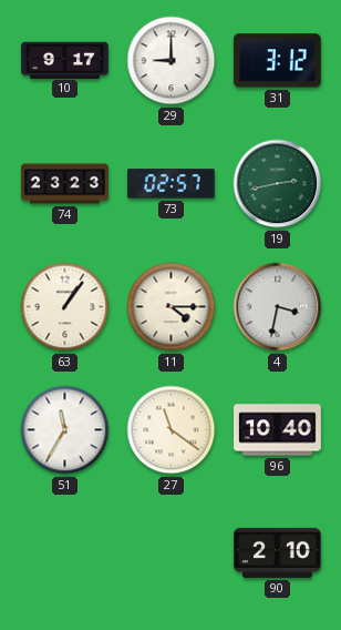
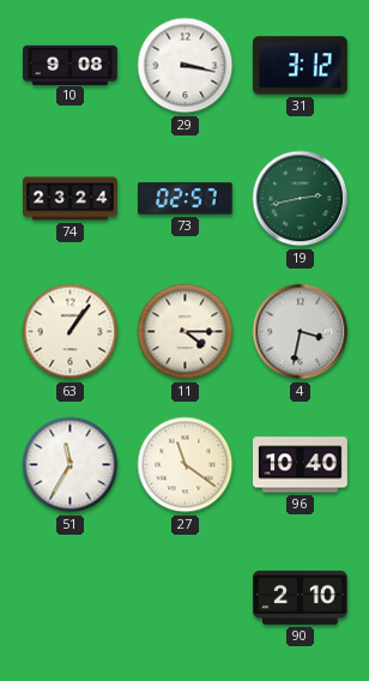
10: 9:17 -> 9:08 (71, 65)
29: 9:00 -> 3:17 (186, 66)
74: 23:23 -> 23:24 (71, 199)
